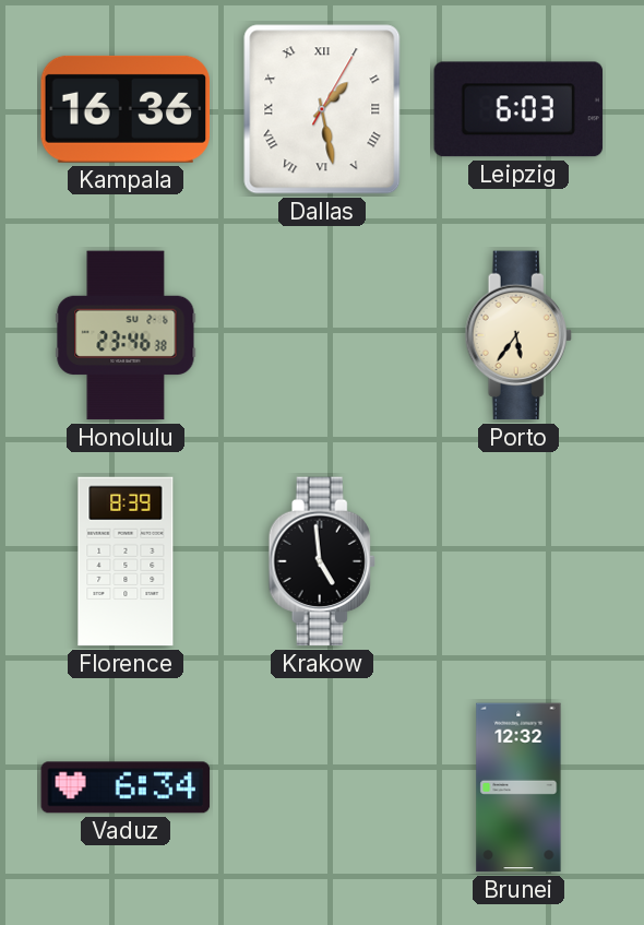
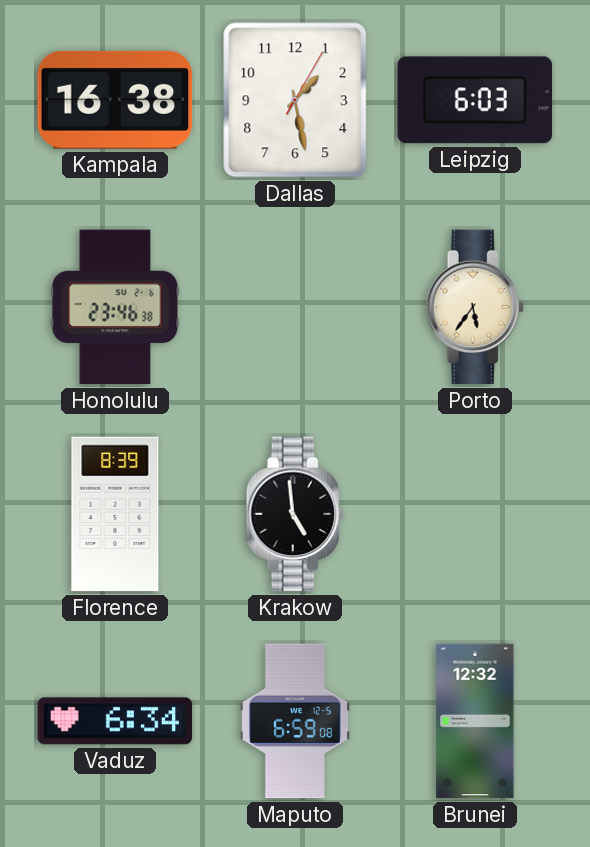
Kampala: 16:36 -> 16:38 (115, 100)
Dallas numerals: Roman -> Arabic (295, 100)
Maputo: none -> 6:59 (294, 721)
